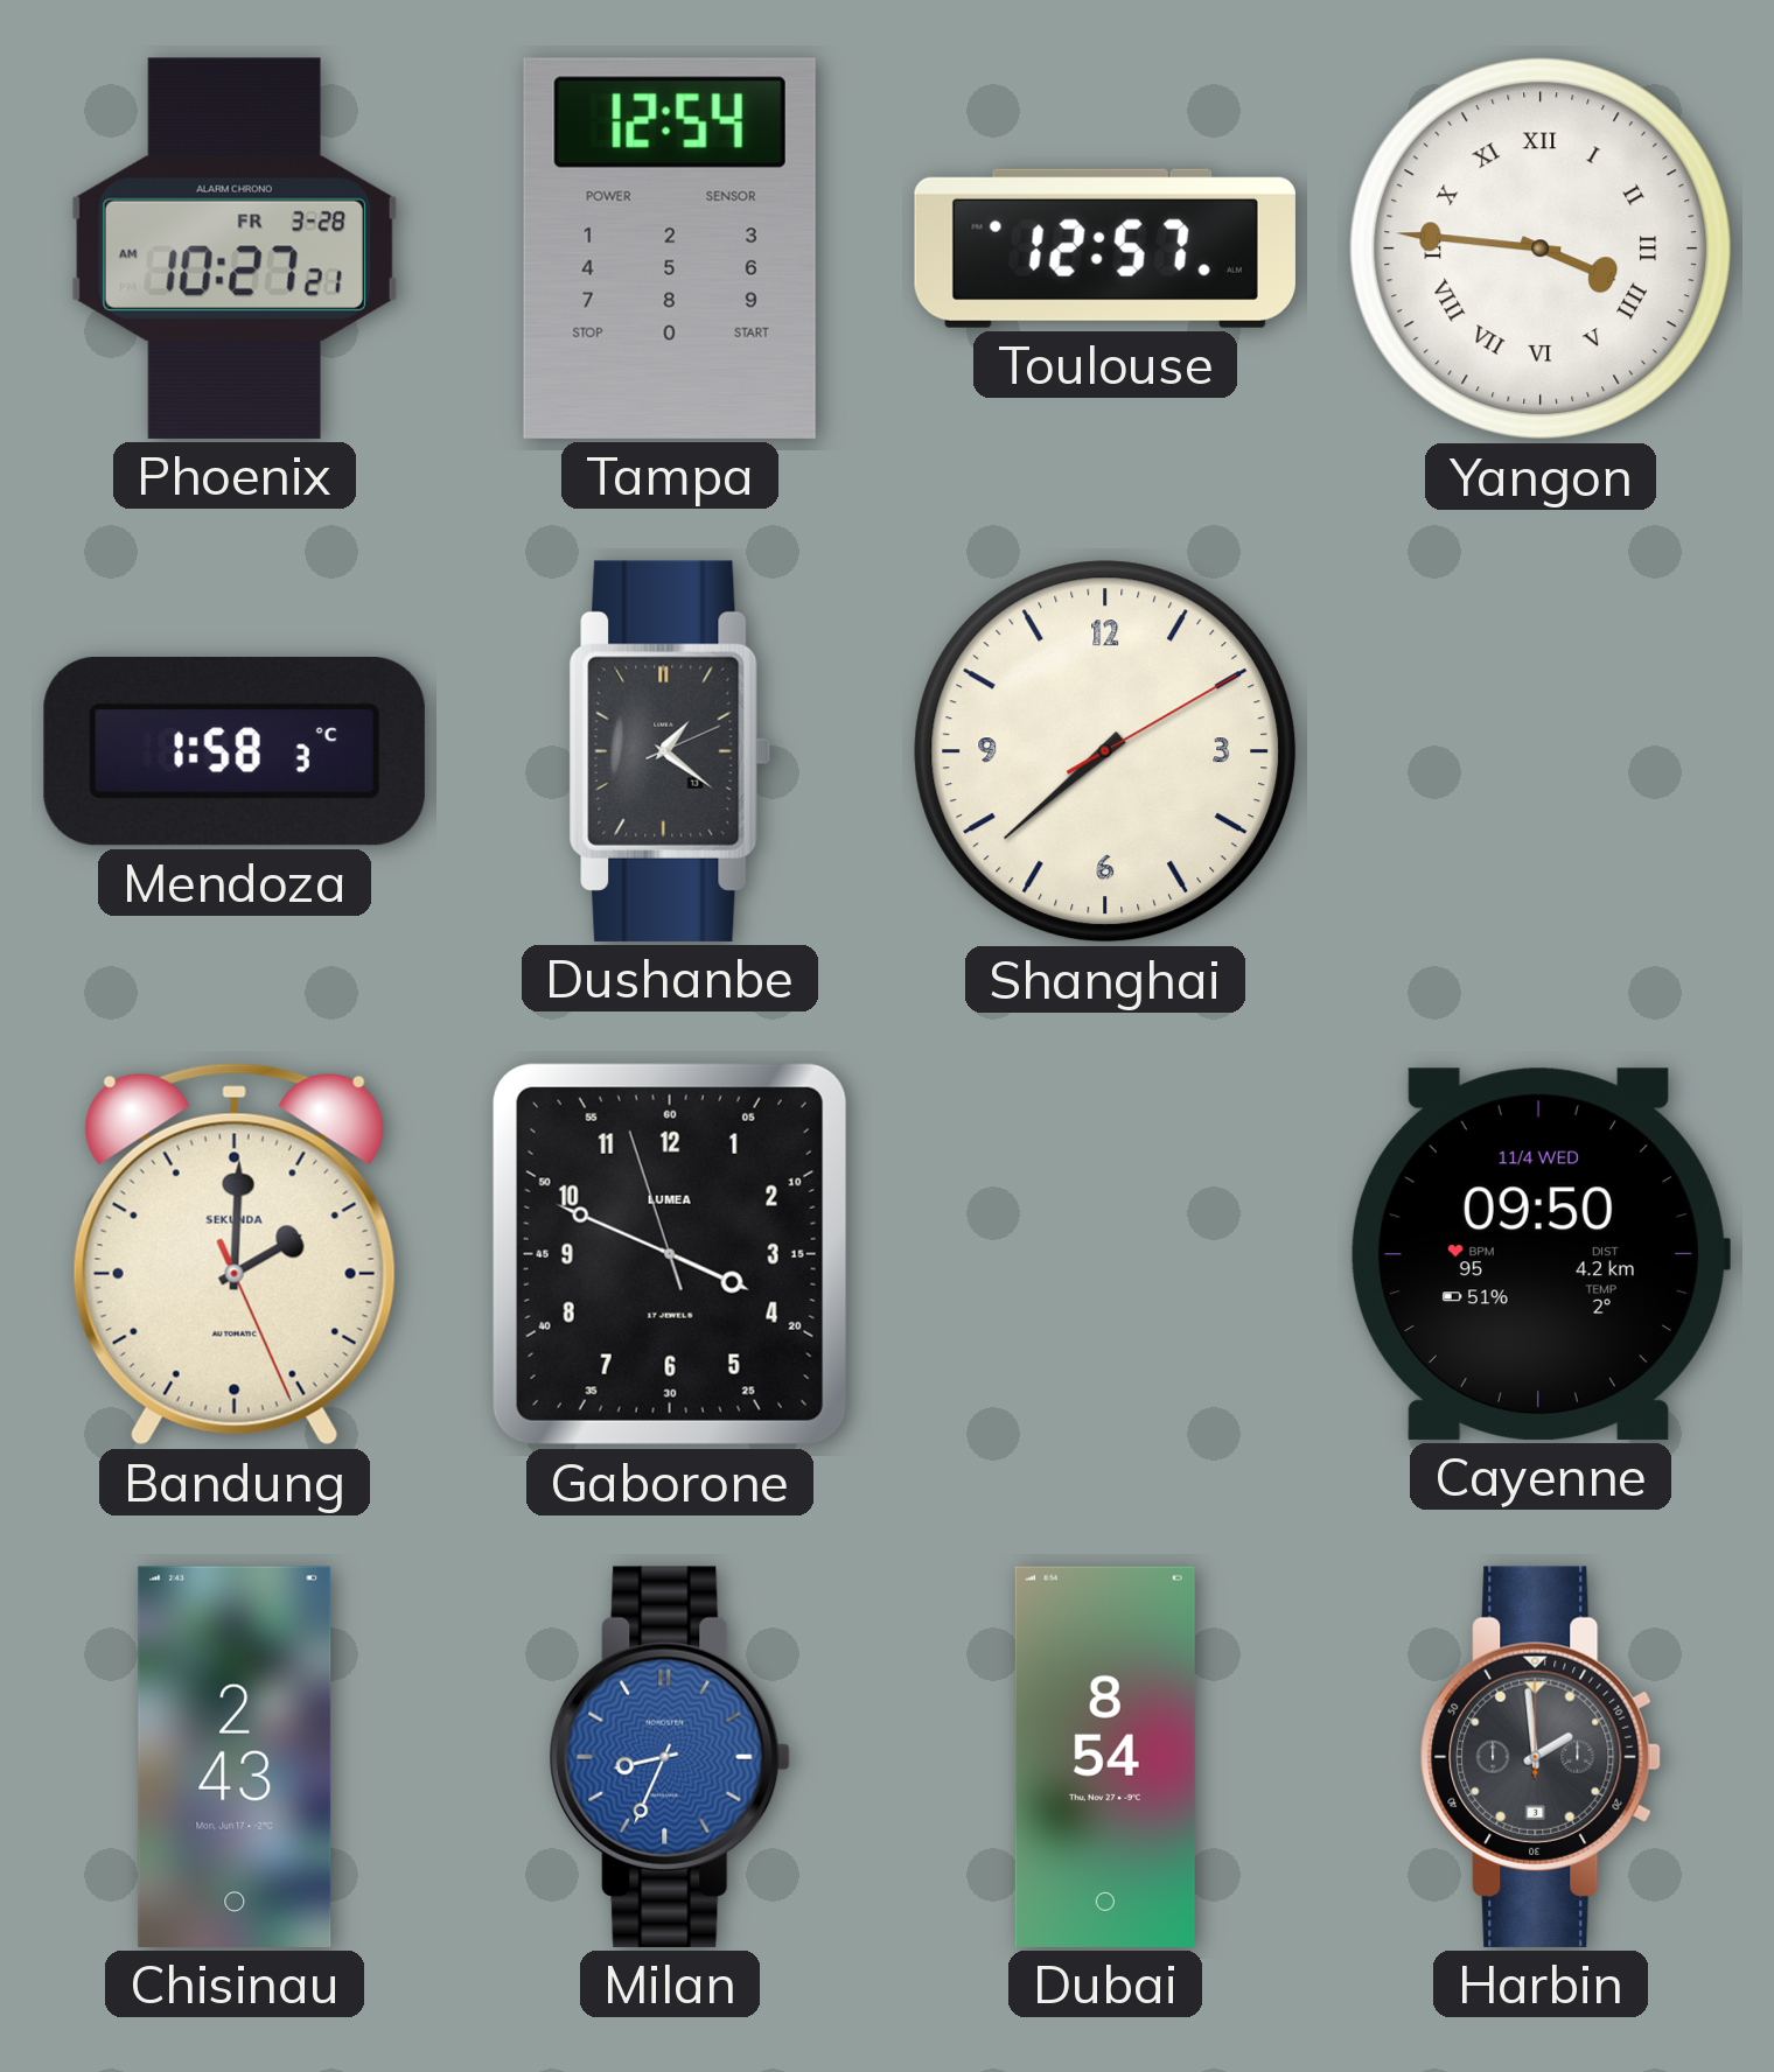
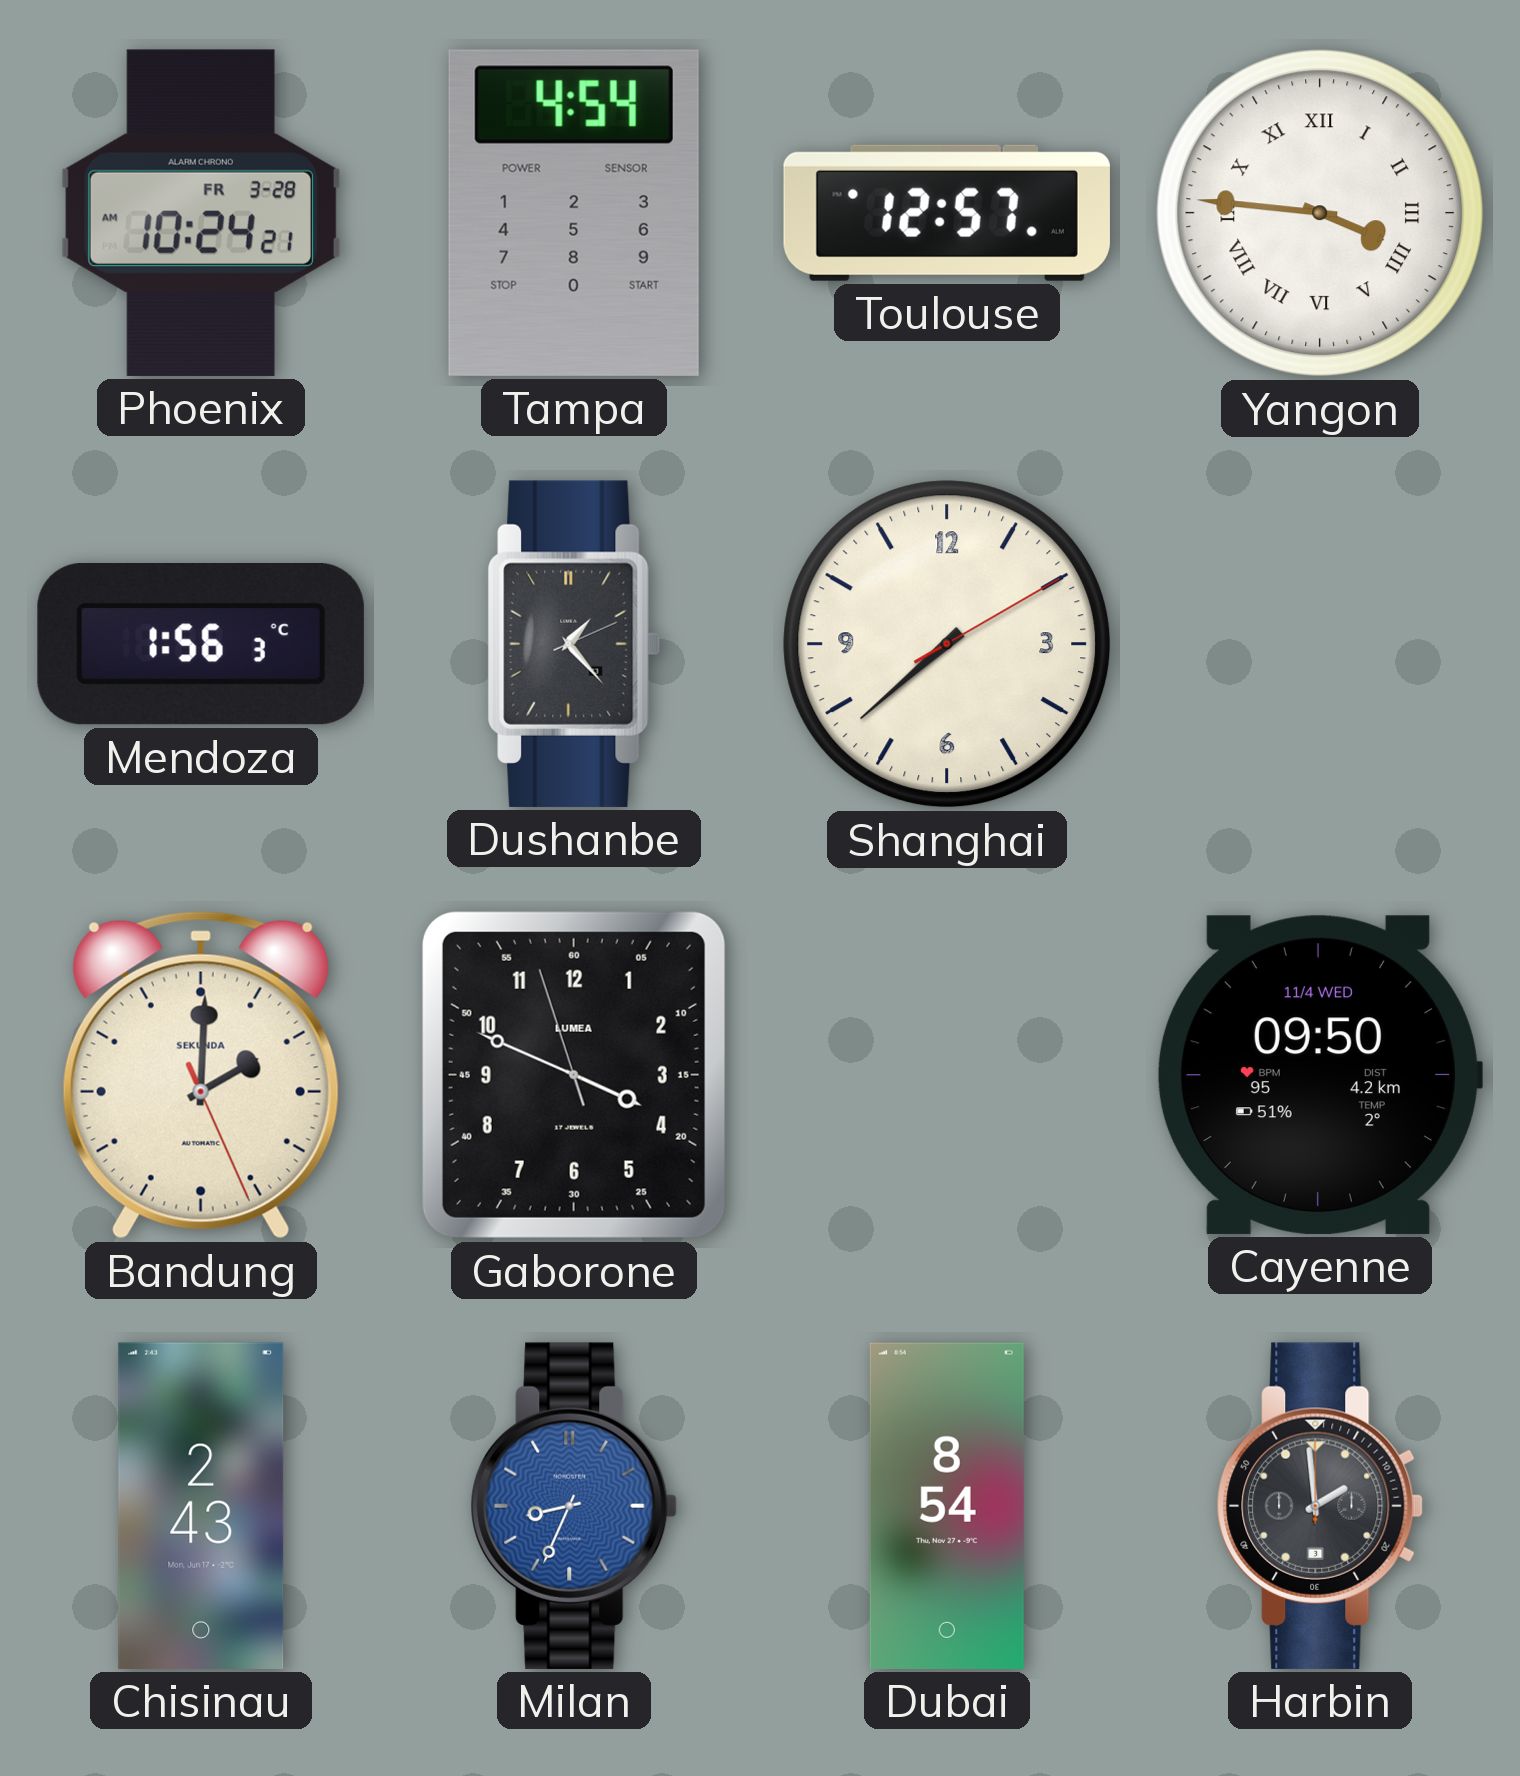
Phoenix: 10:27 -> 10:24 (201, 213)
Tampa: 12:54 -> 4:54 (574, 213)
Mendoza: 1:58 -> 1:56 (201, 645)
Dushanbe: 1:21 -> 1:23 (574, 644)
